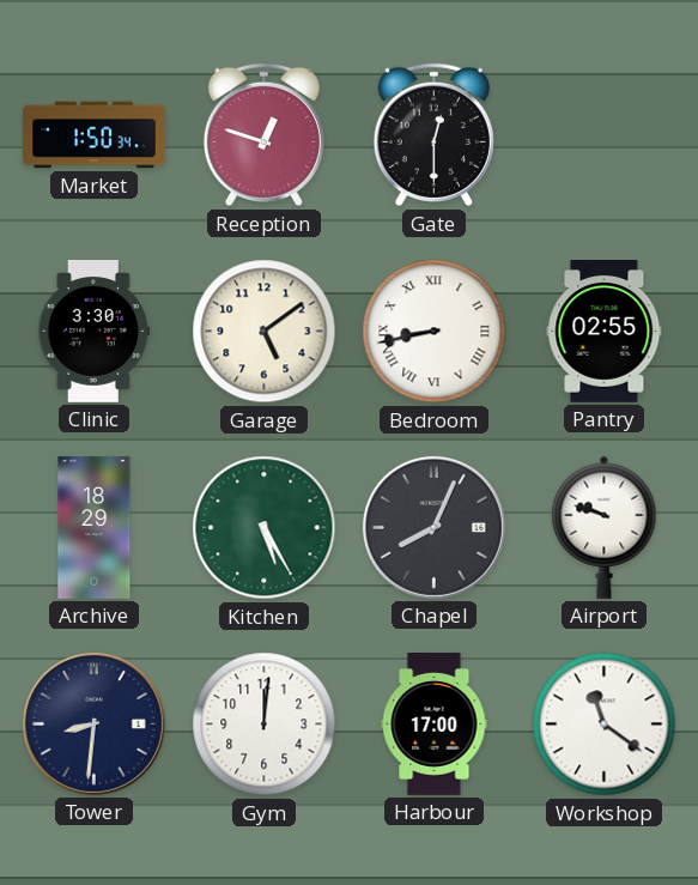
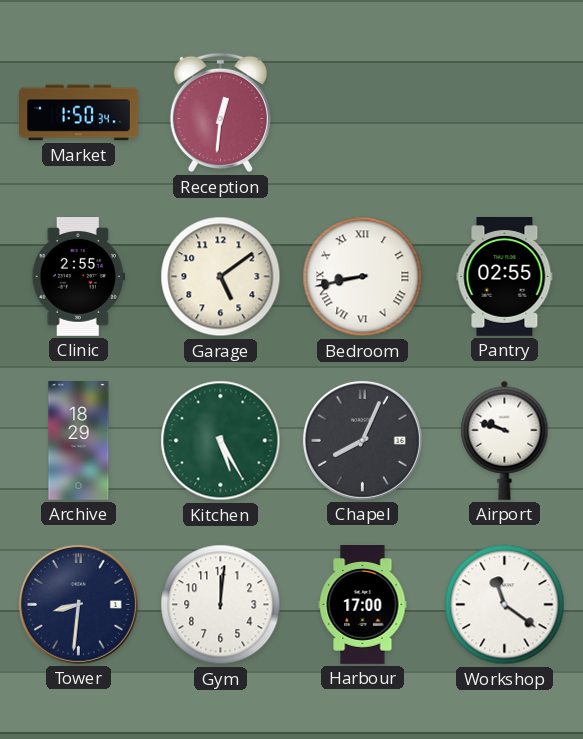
Reception: 12:48 -> 12:31 (220, 113)
Gate: 12:30 -> none (433, 135)
Clinic: 3:30 -> 2:55 (78, 277)
